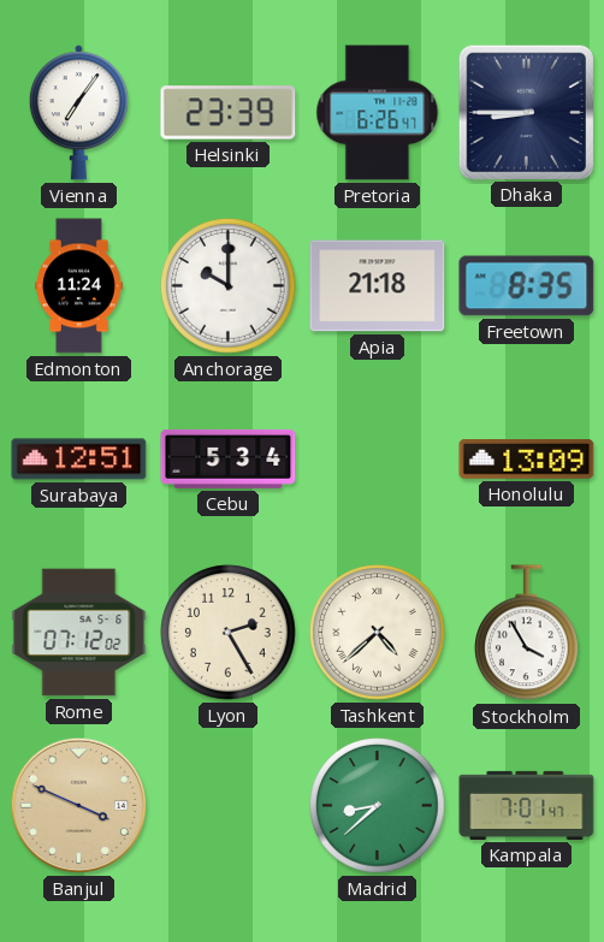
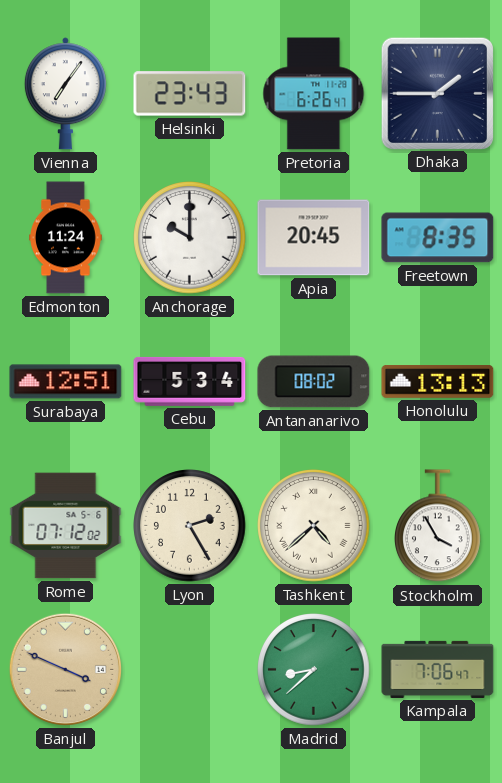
Helsinki: 23:39 -> 23:43 (190, 94)
Dhaka: 8:45 -> 1:45 (437, 93)
Apia: 21:18 -> 20:45 (314, 238)
Antananarivo: none -> 08:02 (314, 382)
Honolulu: 13:09 -> 13:13 (438, 382)
Kampala: 7:01 -> 7:06 (438, 669)
